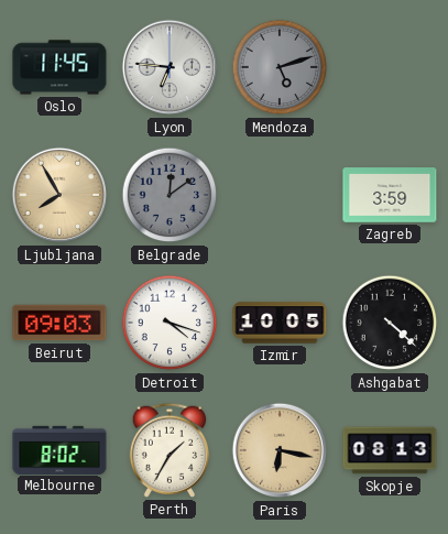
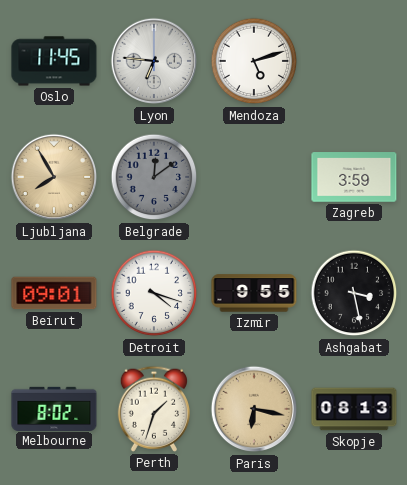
Mendoza dial: grey -> white (254, 61)
Beirut: 09:03 -> 09:01 (54, 293)
Izmir: 10:05 -> 9:55 (254, 293)
Ashgabat: 4:22 -> 3:28 (354, 293)
Perth: 1:35 -> 1:33 (153, 409)
